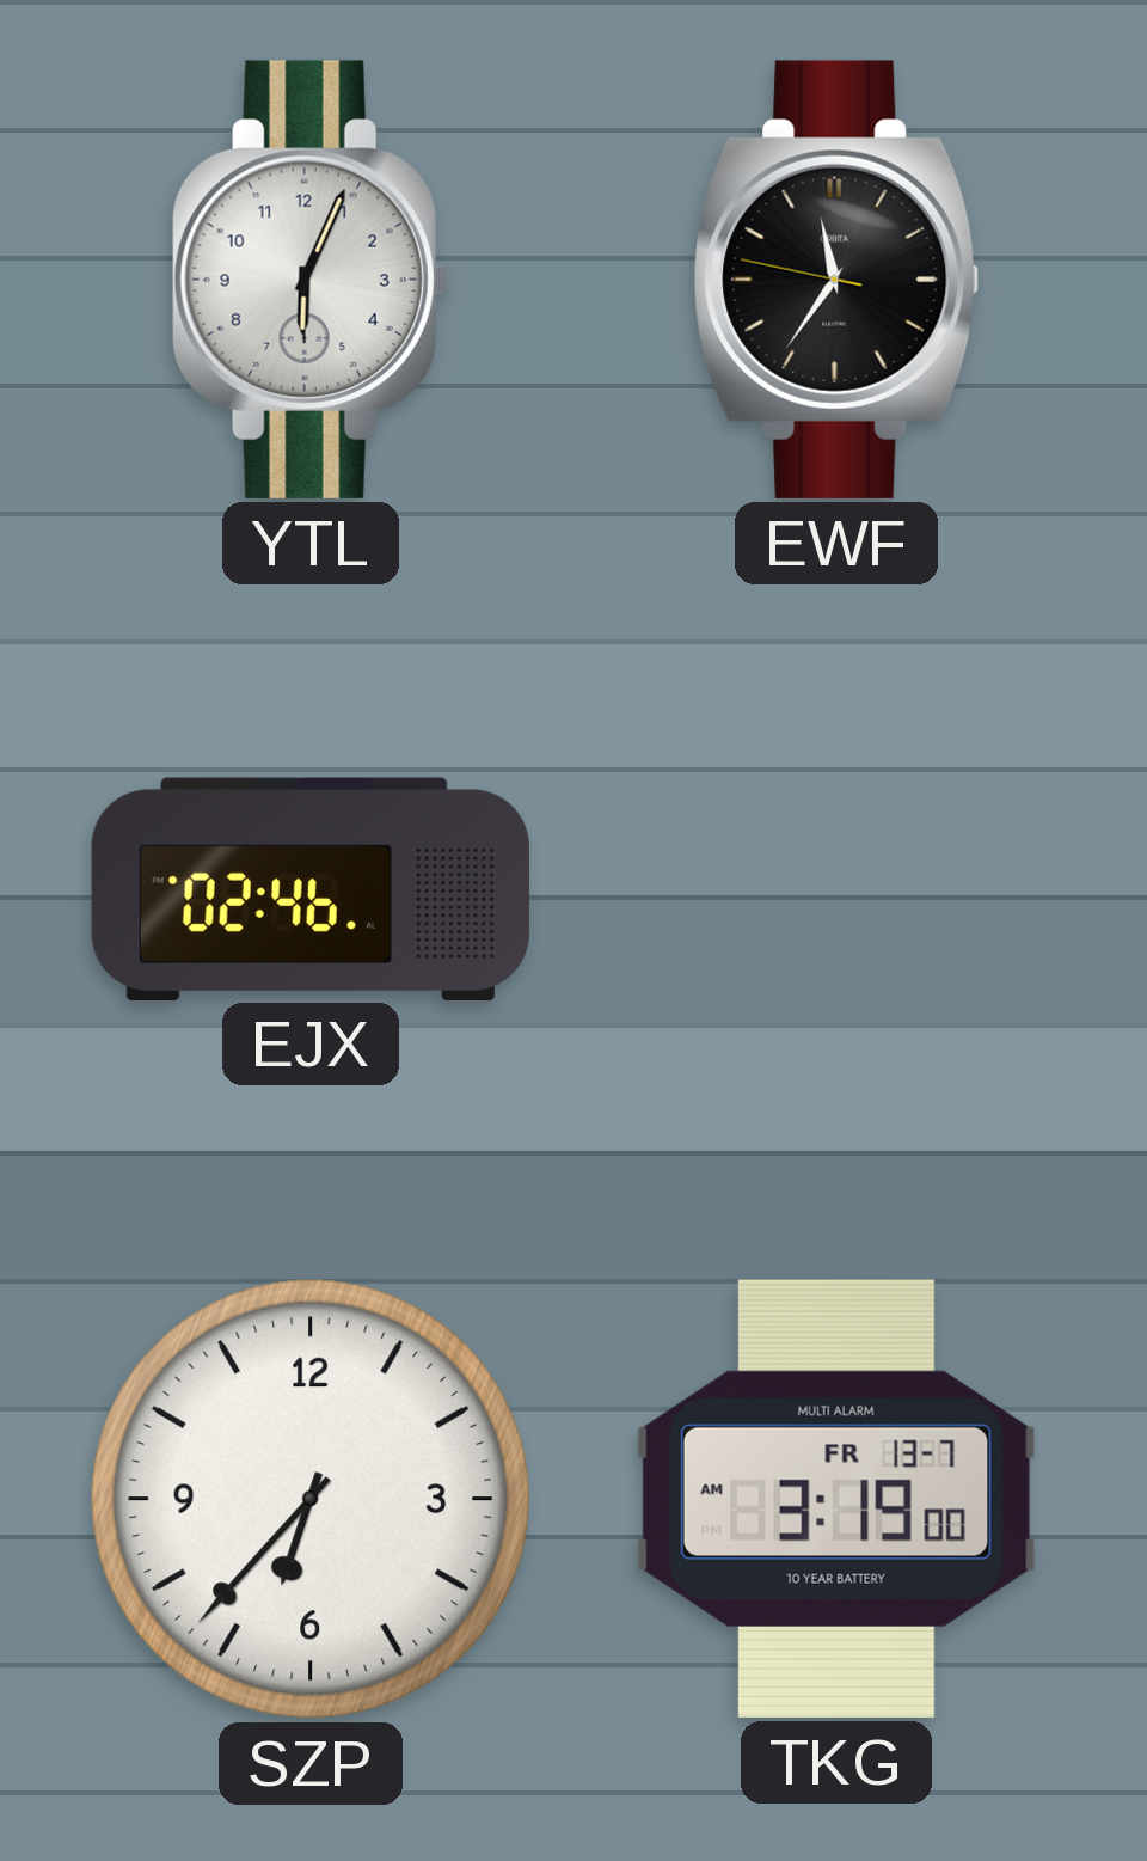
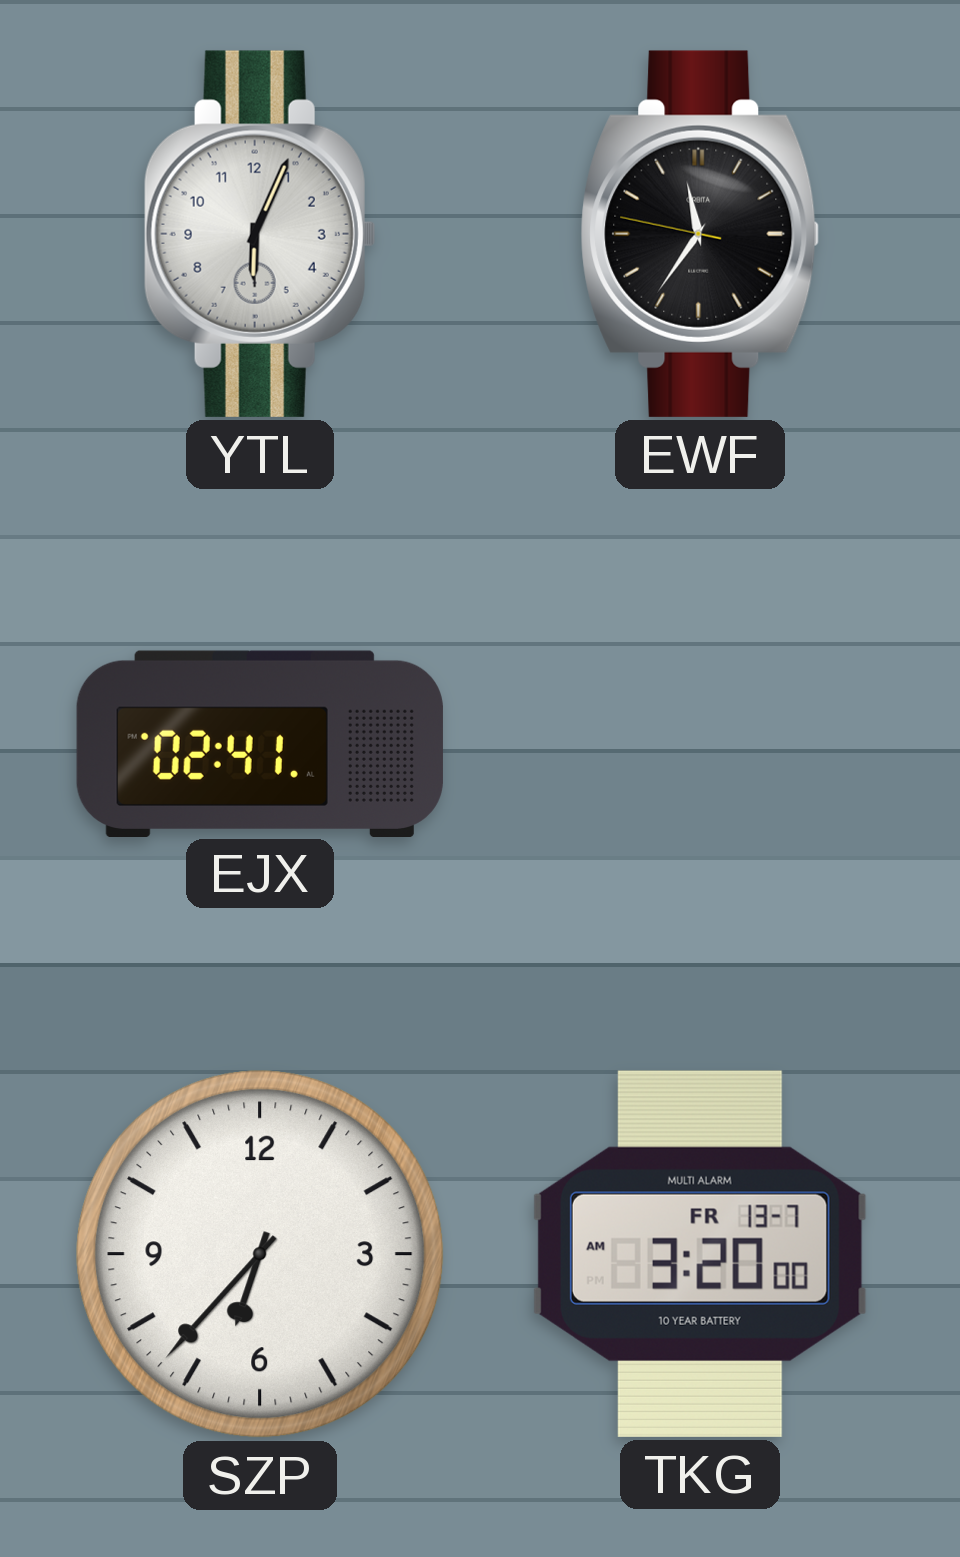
EJX: 02:46 -> 02:41 (260, 743)
TKG: 3:19 -> 3:20 (700, 1254)
